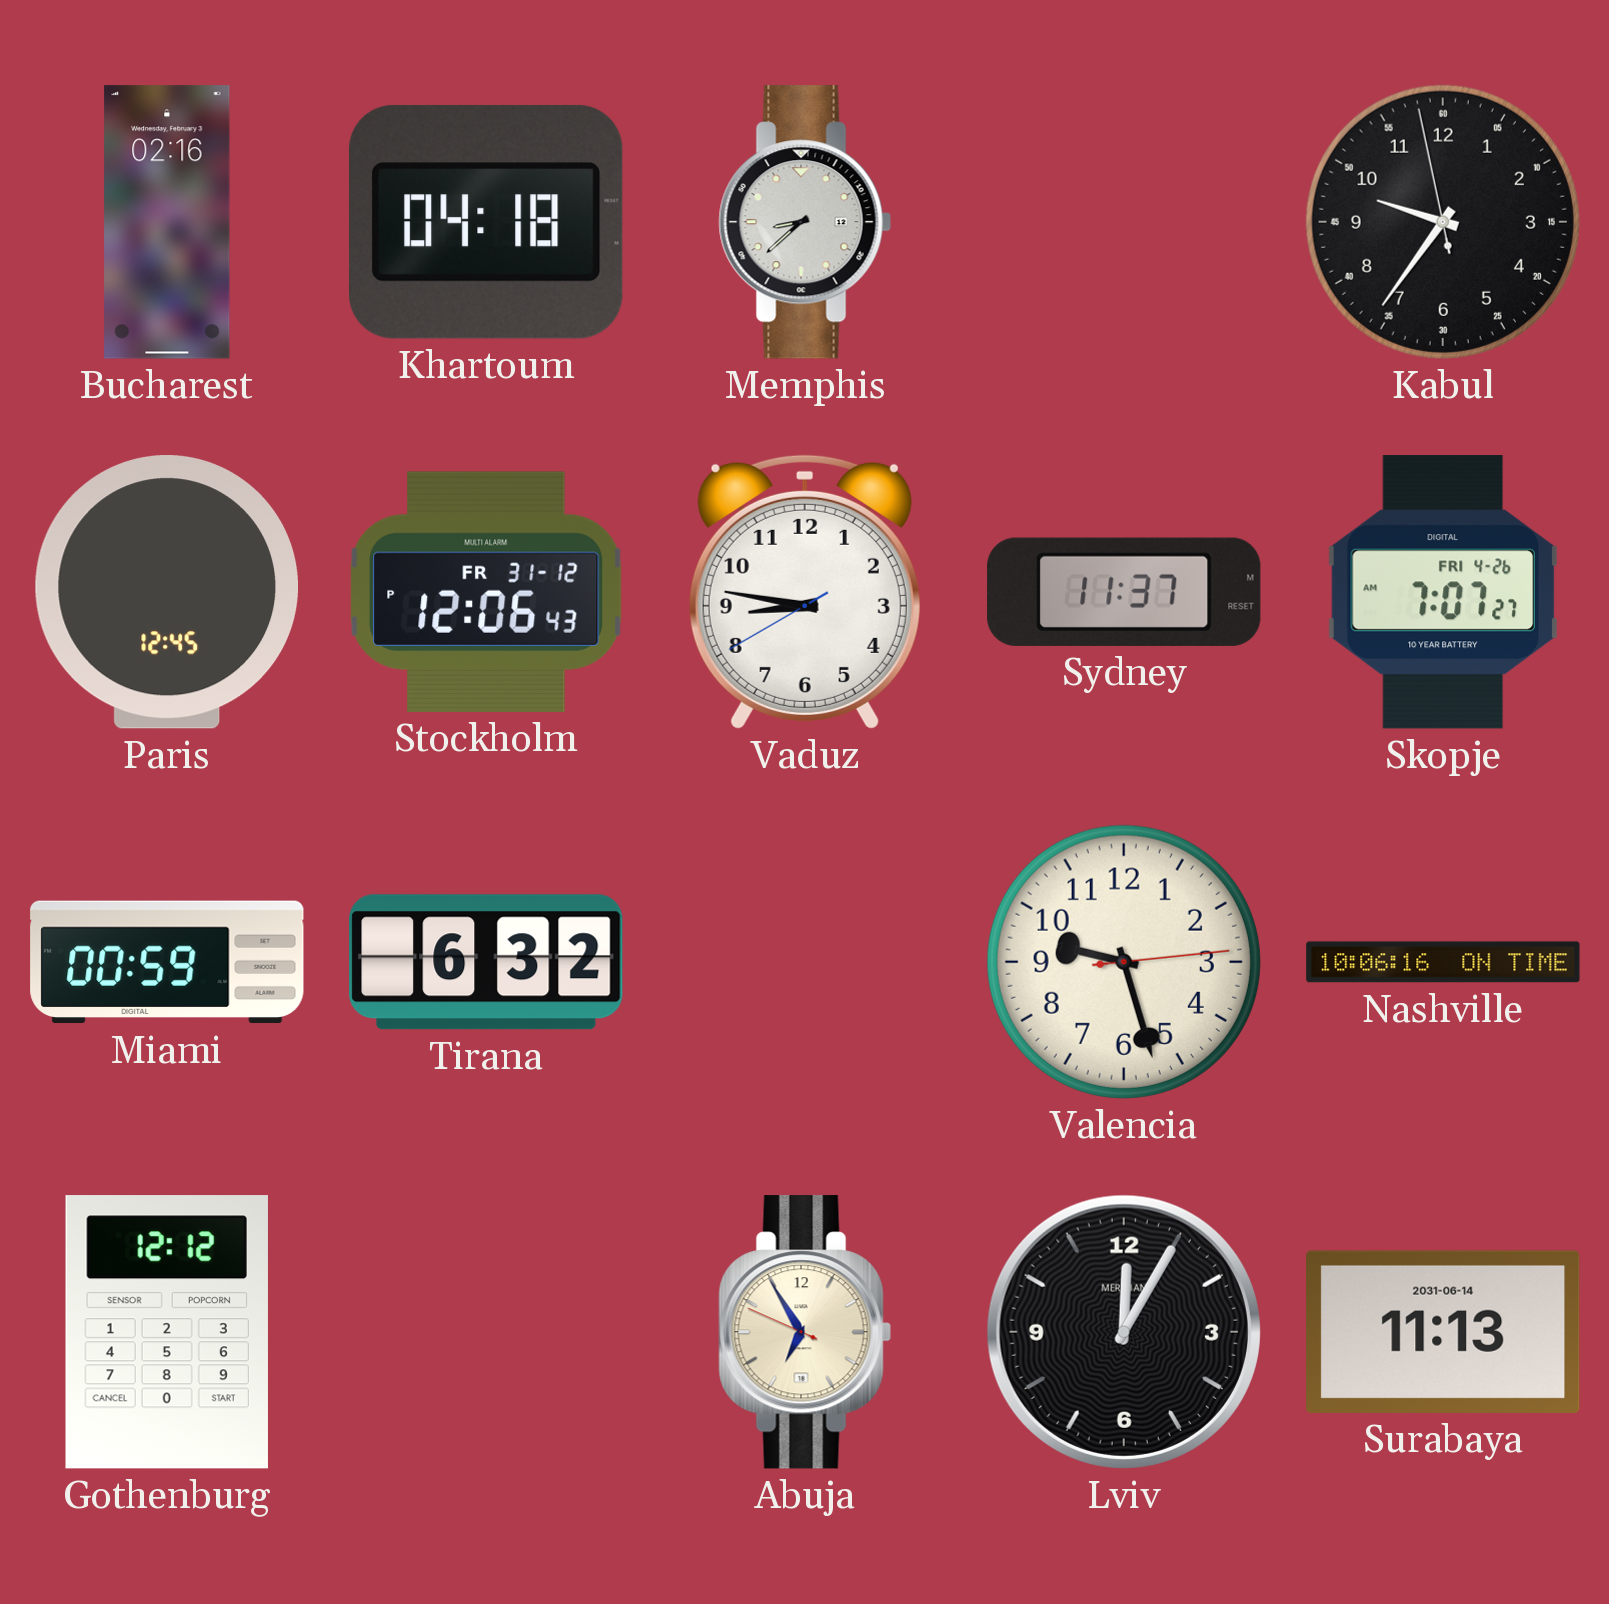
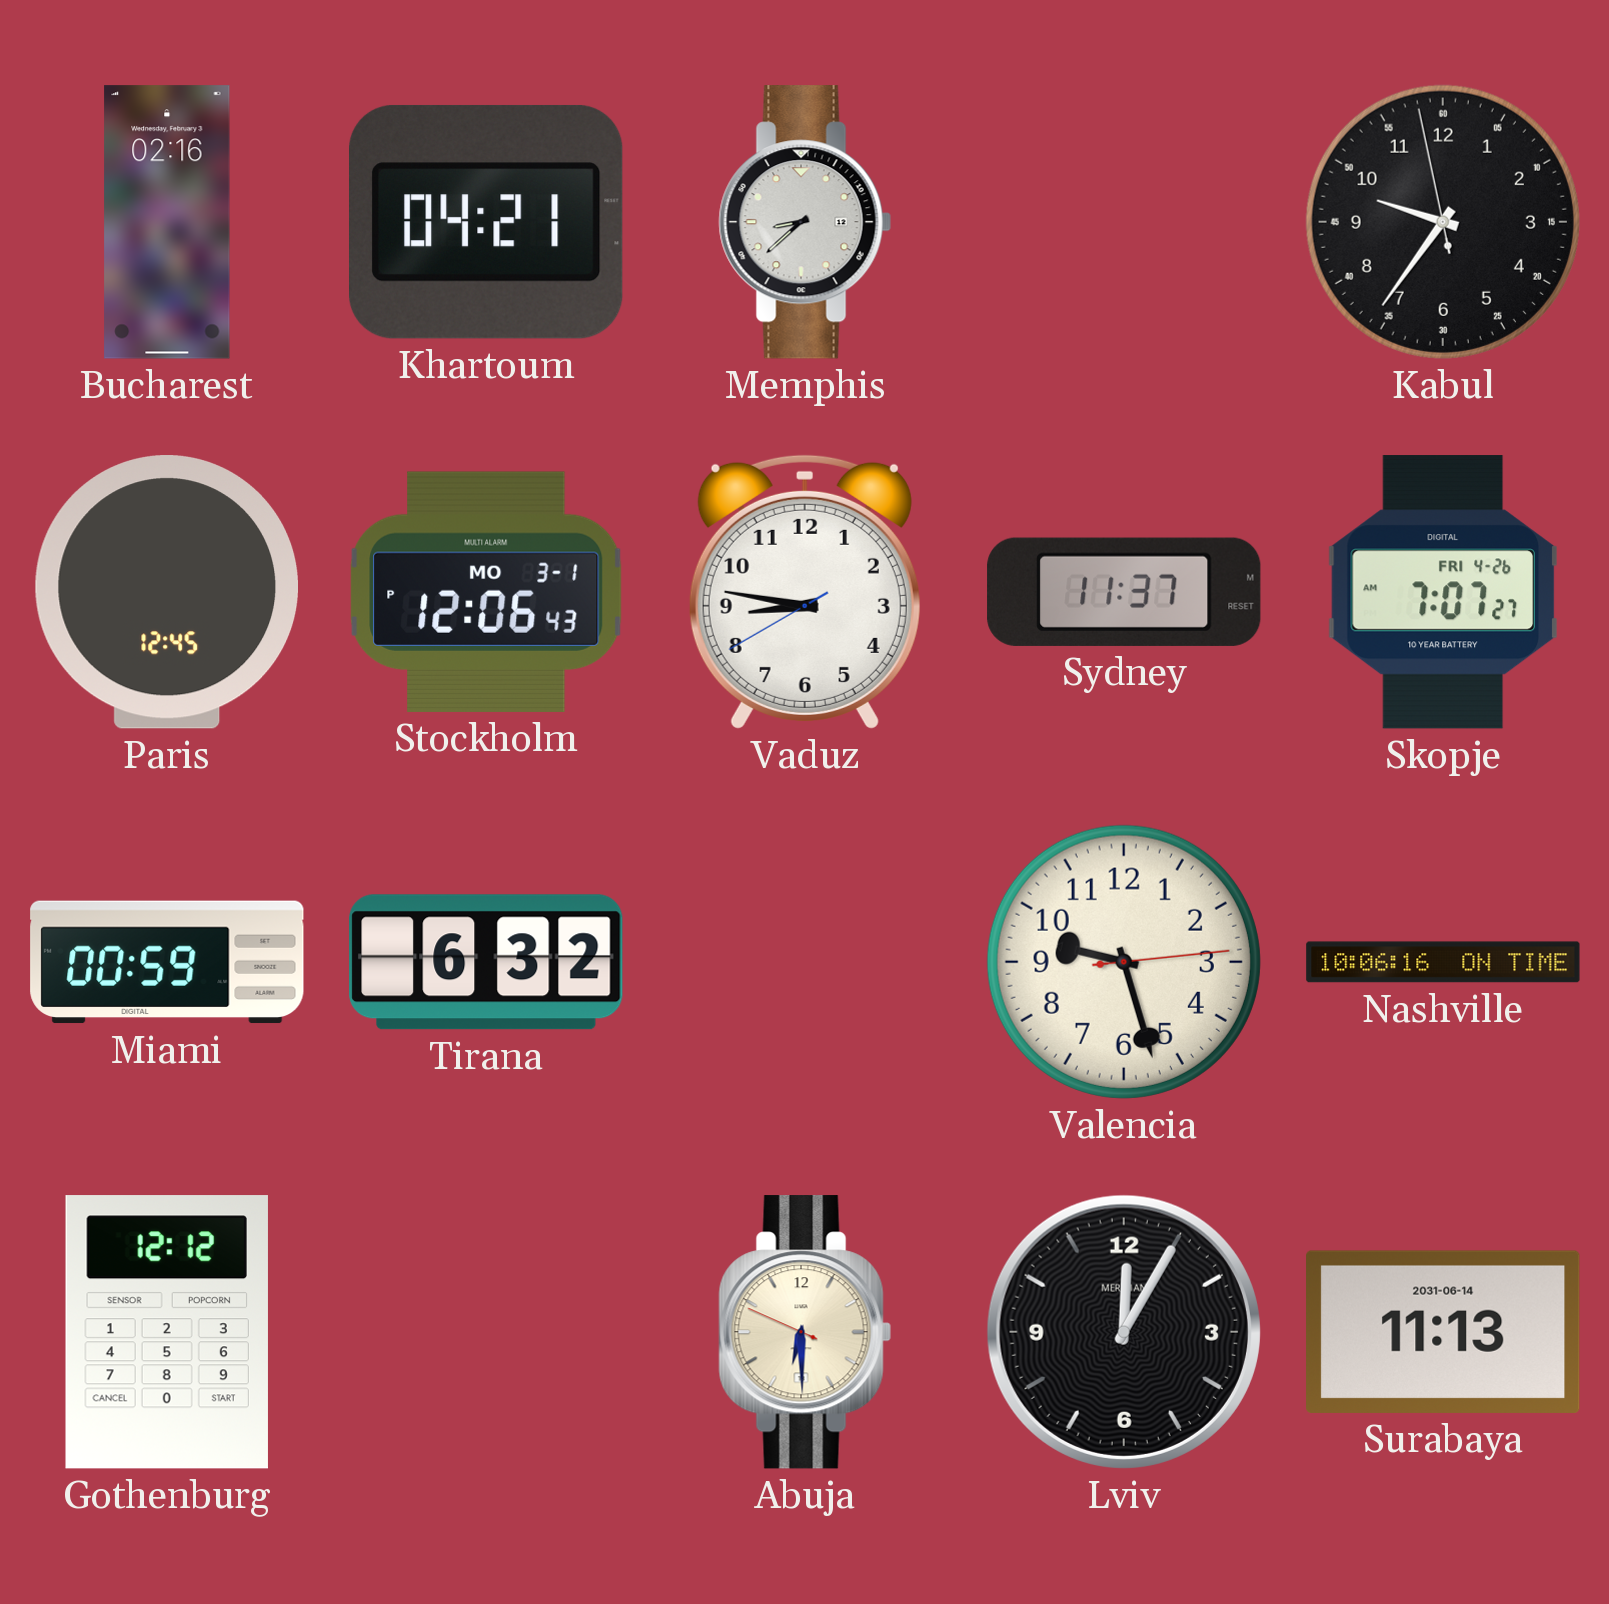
Khartoum: 04:18 -> 04:21 (486, 222)
Stockholm date: FR 31-12 -> MO 3-1 (486, 592)
Abuja: 6:54 -> 6:29 (805, 1332)
